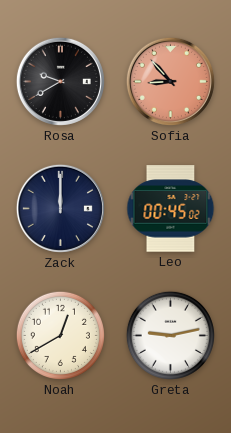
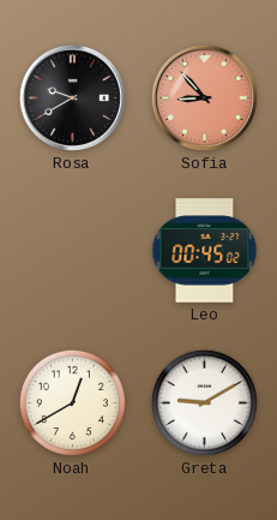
Zack: 12:00 -> none (60, 208)
Greta: 9:13 -> 9:10 (204, 402)
